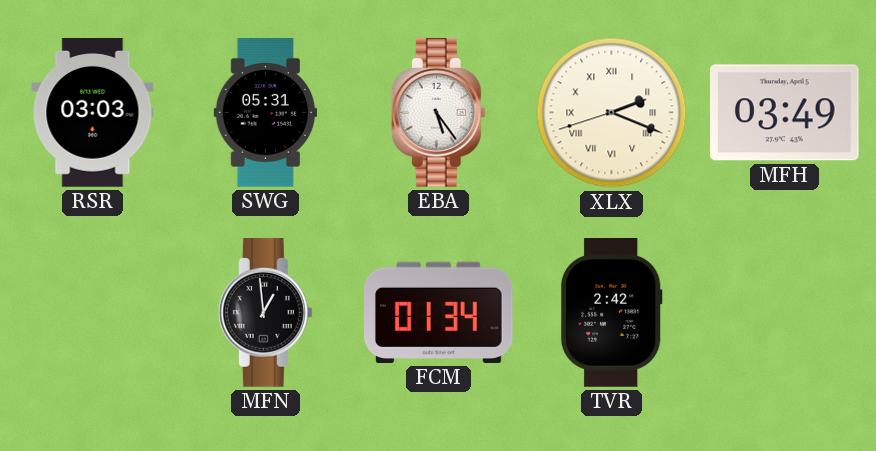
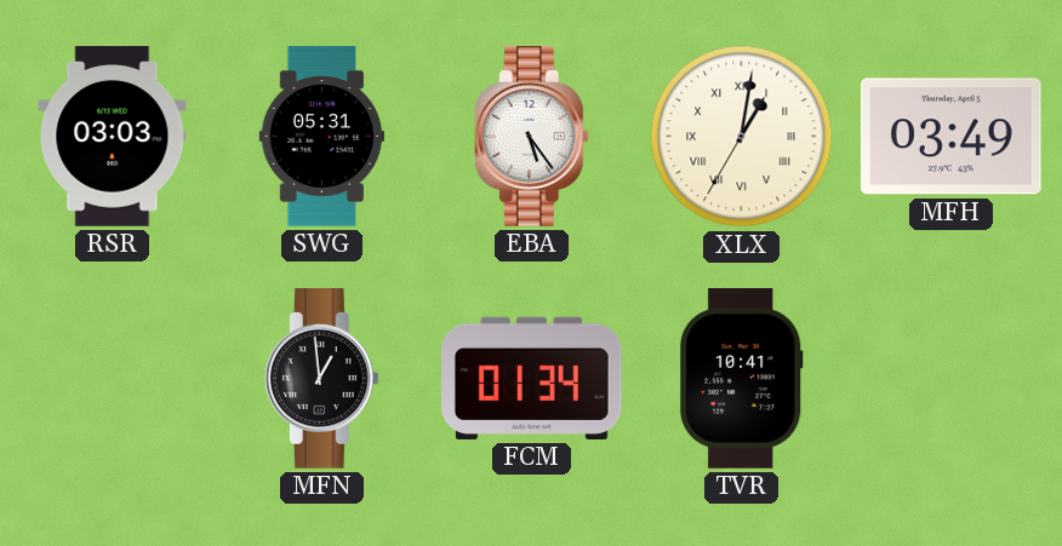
XLX: 2:18 -> 1:01 (742, 137)
TVR: 2:42 -> 10:41 (741, 379)
